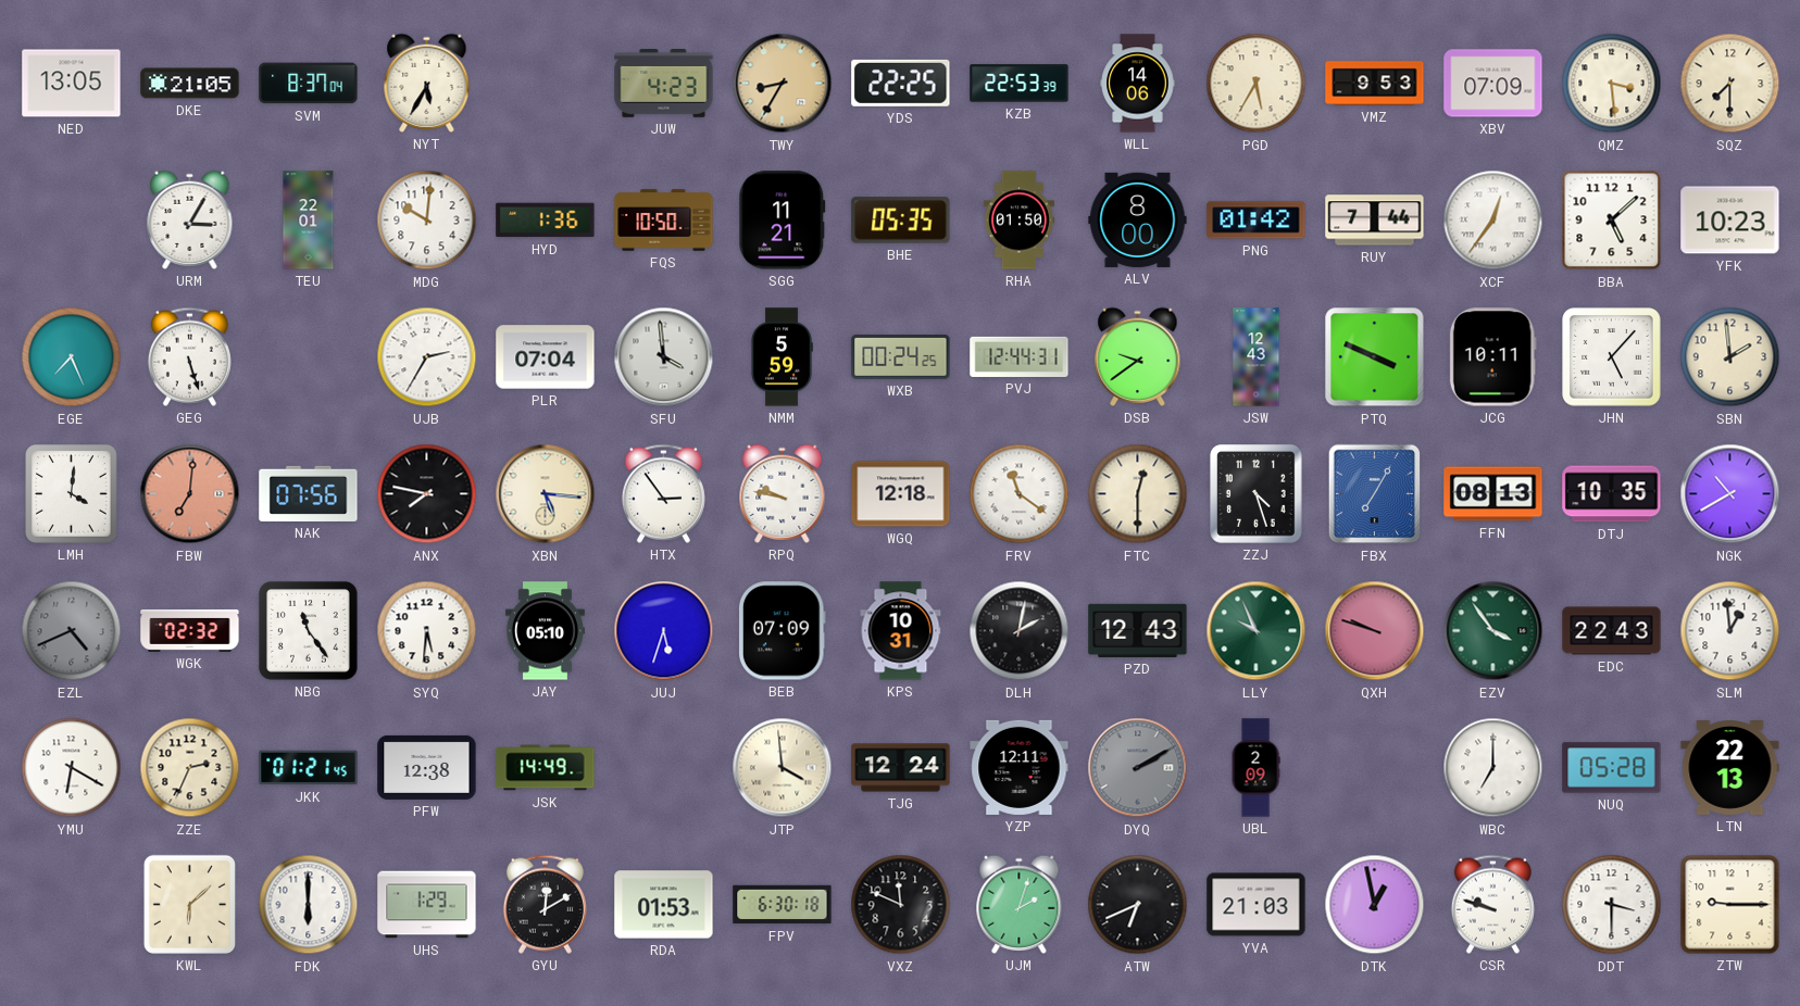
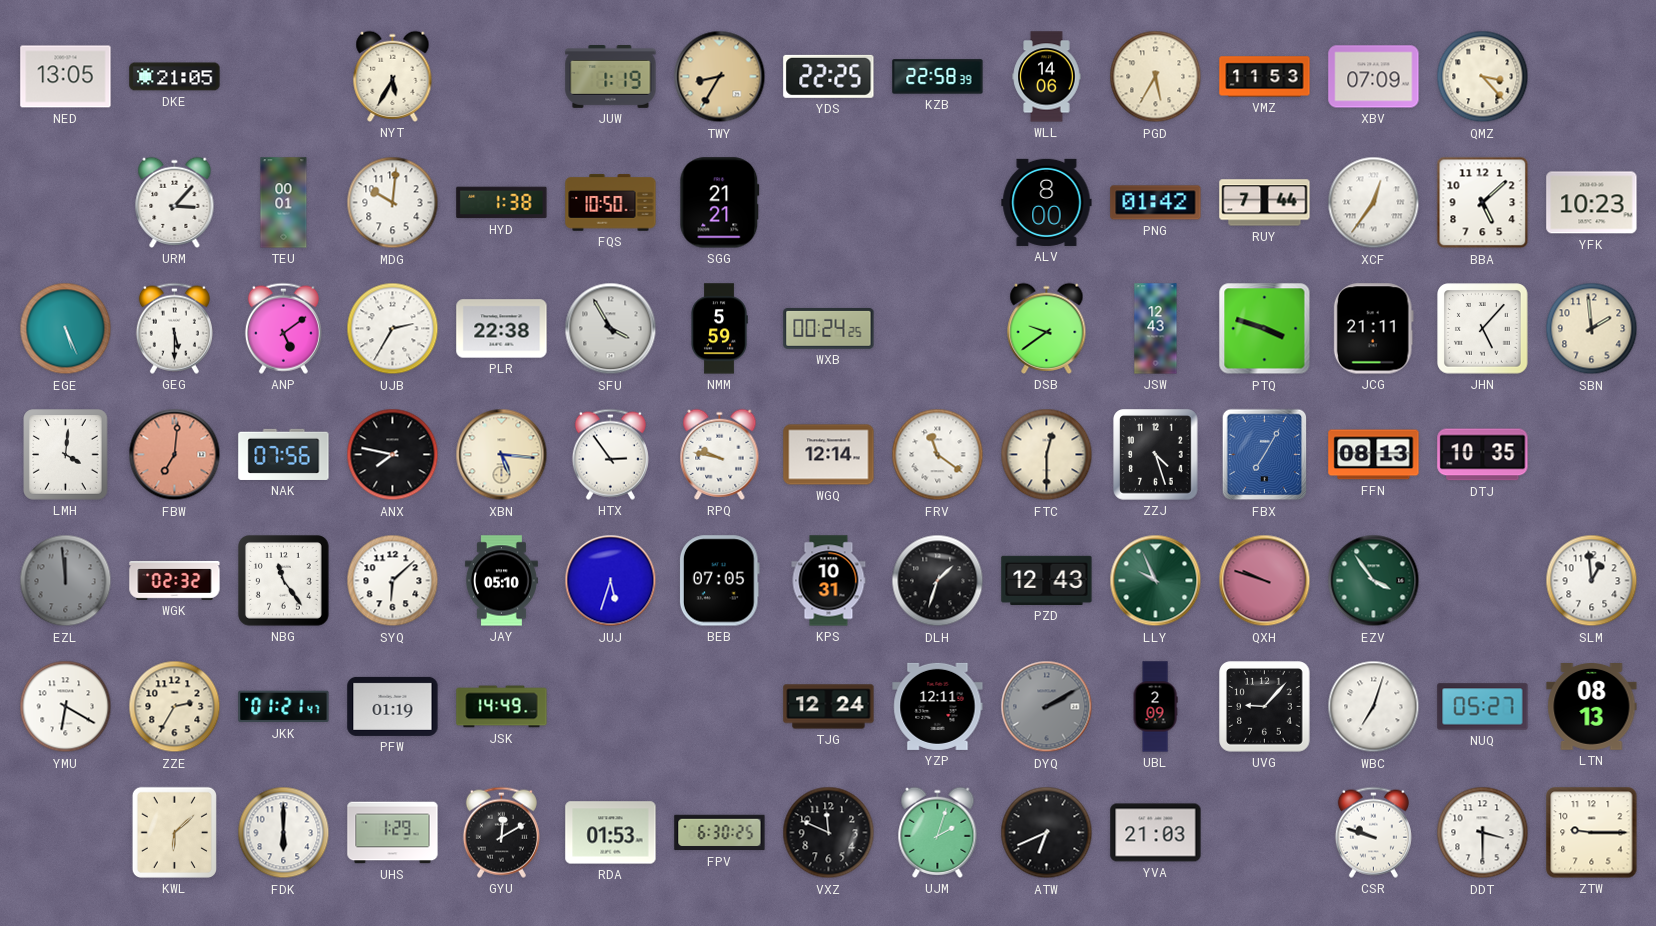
SVM: 8:37 -> none (309, 84)
JUW: 4:23 -> 1:19 (611, 77)
KZB: 22:53 -> 22:58 (938, 77)
VMZ: 9:53 -> 11:53 (1265, 77)
QMZ: 3:29 -> 3:23 (1483, 77)
SQZ: 7:30 -> none (1730, 84)
URM: 3:05 -> 3:07 (175, 202)
TEU: 22:01 -> 00:01 (284, 203)
HYD: 1:36 -> 1:38 (502, 203)
SGG: 11:21 -> 21:21 (720, 203)
BHE: 05:35 -> none (901, 221)
RHA: 01:50 -> none (1018, 221)
EGE: 7:26 -> 5:26 (66, 329)
GEG: 5:27 -> 5:30 (174, 328)
ANP: none -> 5:09 (283, 328)
PLR: 07:04 -> 22:38 (502, 329)
SFU: 3:59 -> 3:55 (611, 329)
PVJ: 12:44 -> none (1020, 356)
PTQ: 3:49 -> 3:48 (1265, 329)
JCG: 10:11 -> 21:11 (1373, 329)
WGQ: 12:18 -> 12:14 (829, 455)
NGK: 10:40 -> none (1730, 494)
EZL: 4:41 -> 11:59 (66, 581)
SYQ: 5:31 -> 6:08 (393, 581)
BEB: 07:09 -> 07:05 (719, 581)
DLH: 2:02 -> 1:33 (938, 581)
EDC: 22:43 -> none (1612, 631)
ZZE: 2:34 -> 2:35 (175, 707)
JKK: 01:21:45 -> 01:21:47 (284, 707)
PFW: 12:38 -> 01:19 (393, 706)
JTP: 3:59 -> none (783, 768)
UVG: none -> 9:07 (1265, 707)
WBC: 7:00 -> 7:03 (1374, 707)
NUQ: 05:28 -> 05:27 (1483, 707)
LTN: 22:13 -> 08:13 (1592, 707)
FPV: 6:30:18 -> 6:30:25 (720, 833)
DTK: 12:58 -> none (1375, 905)
